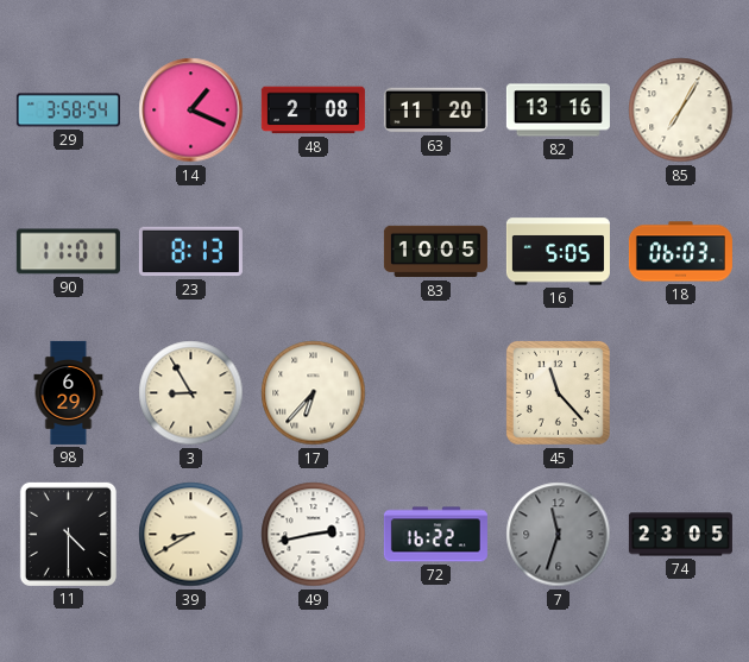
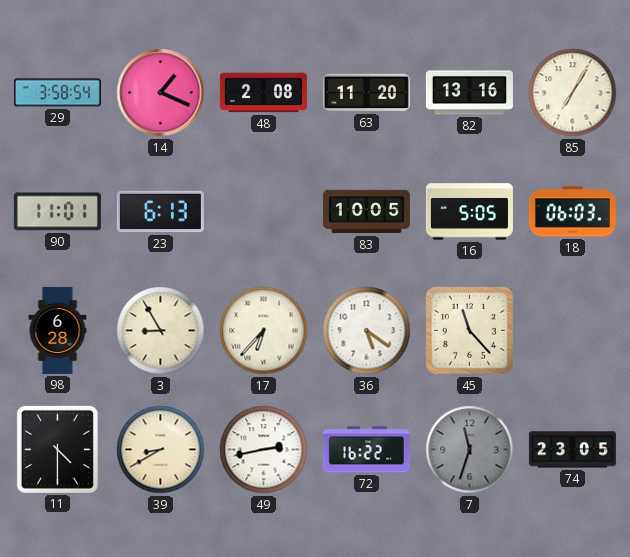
23: 8:13 -> 6:13 (160, 212)
98: 6:29 -> 6:28 (58, 330)
36: none -> 5:21 (367, 331)
